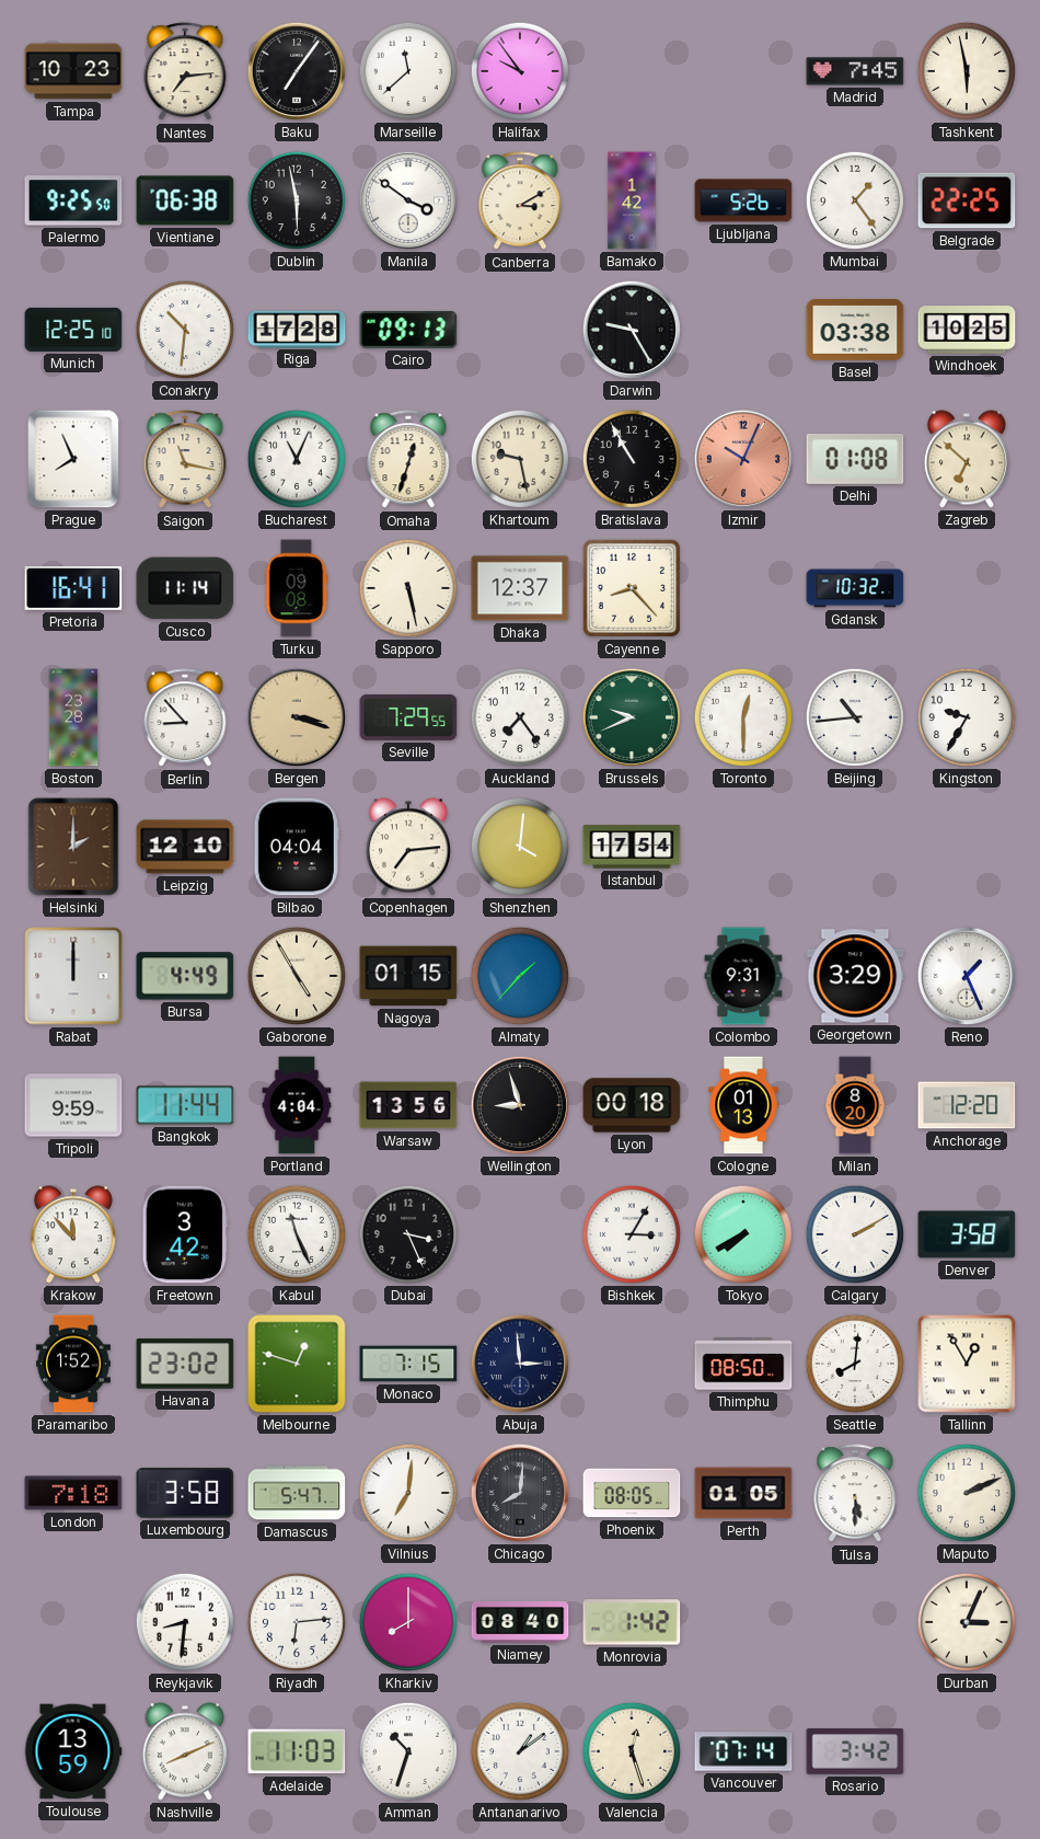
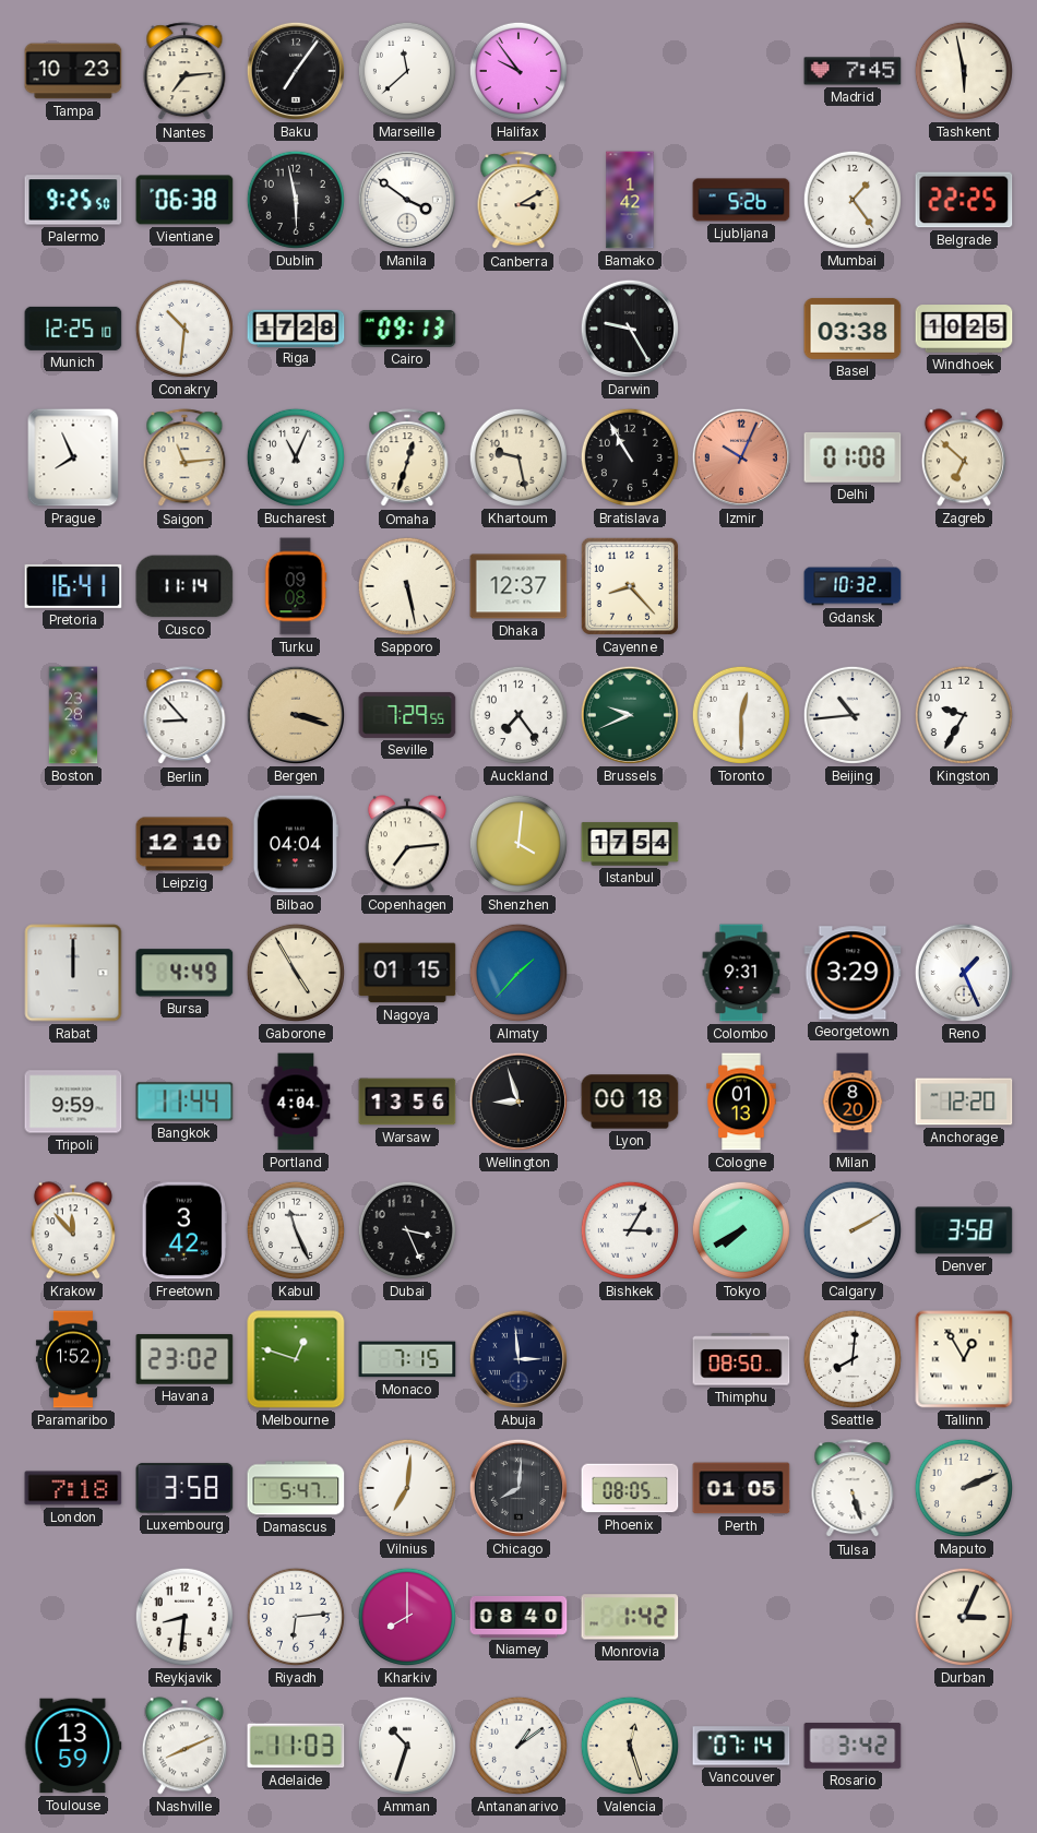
Saigon: 11:17 -> 11:14 (184, 459)
Helsinki: 2:00 -> none (73, 847)
Tulsa: 5:30 -> 5:27 (853, 1489)
